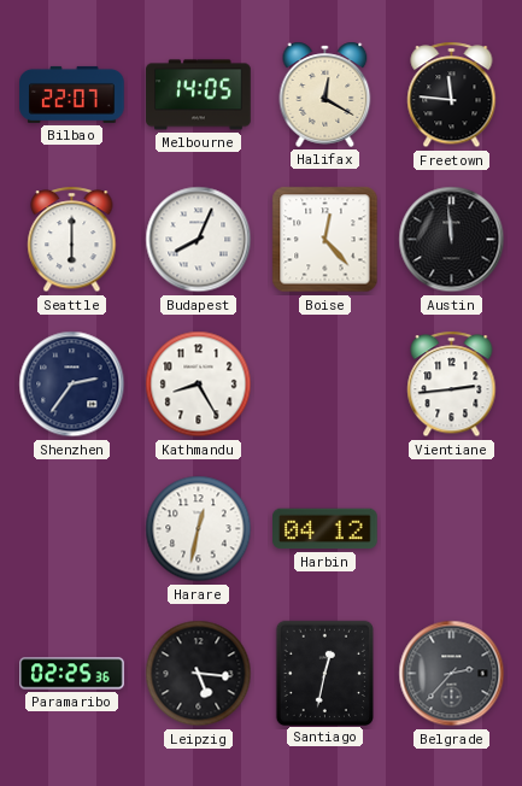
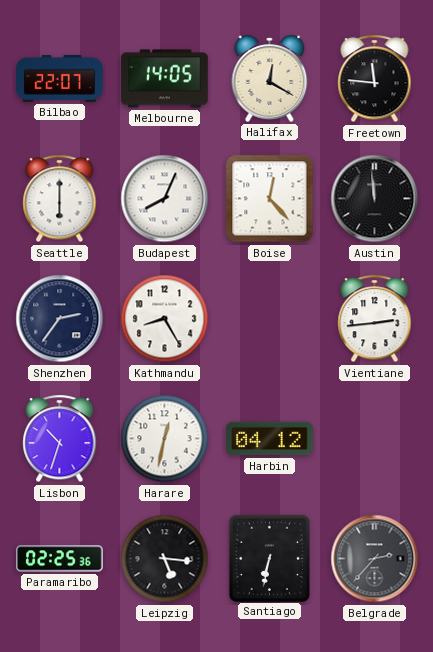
Lisbon: none -> 10:33 (60, 439)
Santiago: 12:32 -> 6:32 (269, 558)
